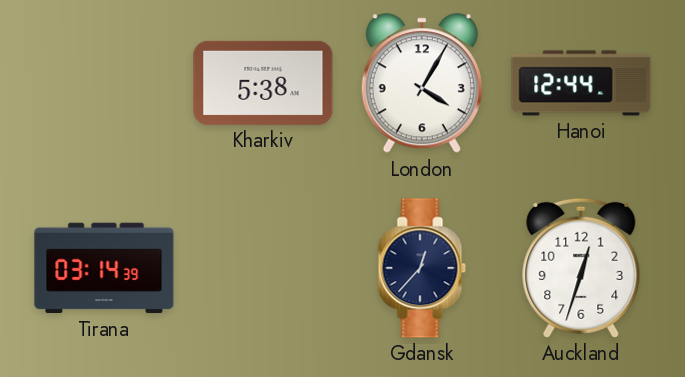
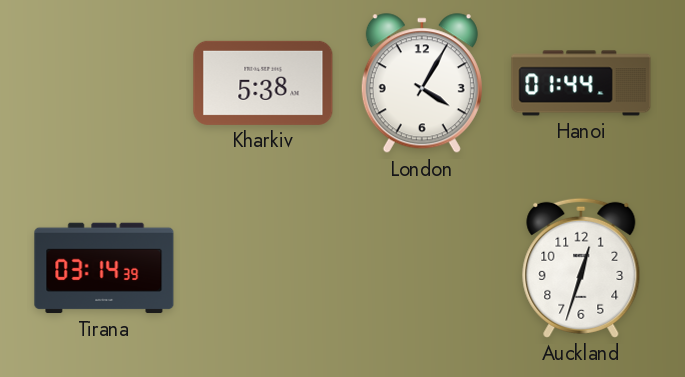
Hanoi: 12:44 -> 01:44 (581, 83)
Gdansk: 12:37 -> none (422, 268)
